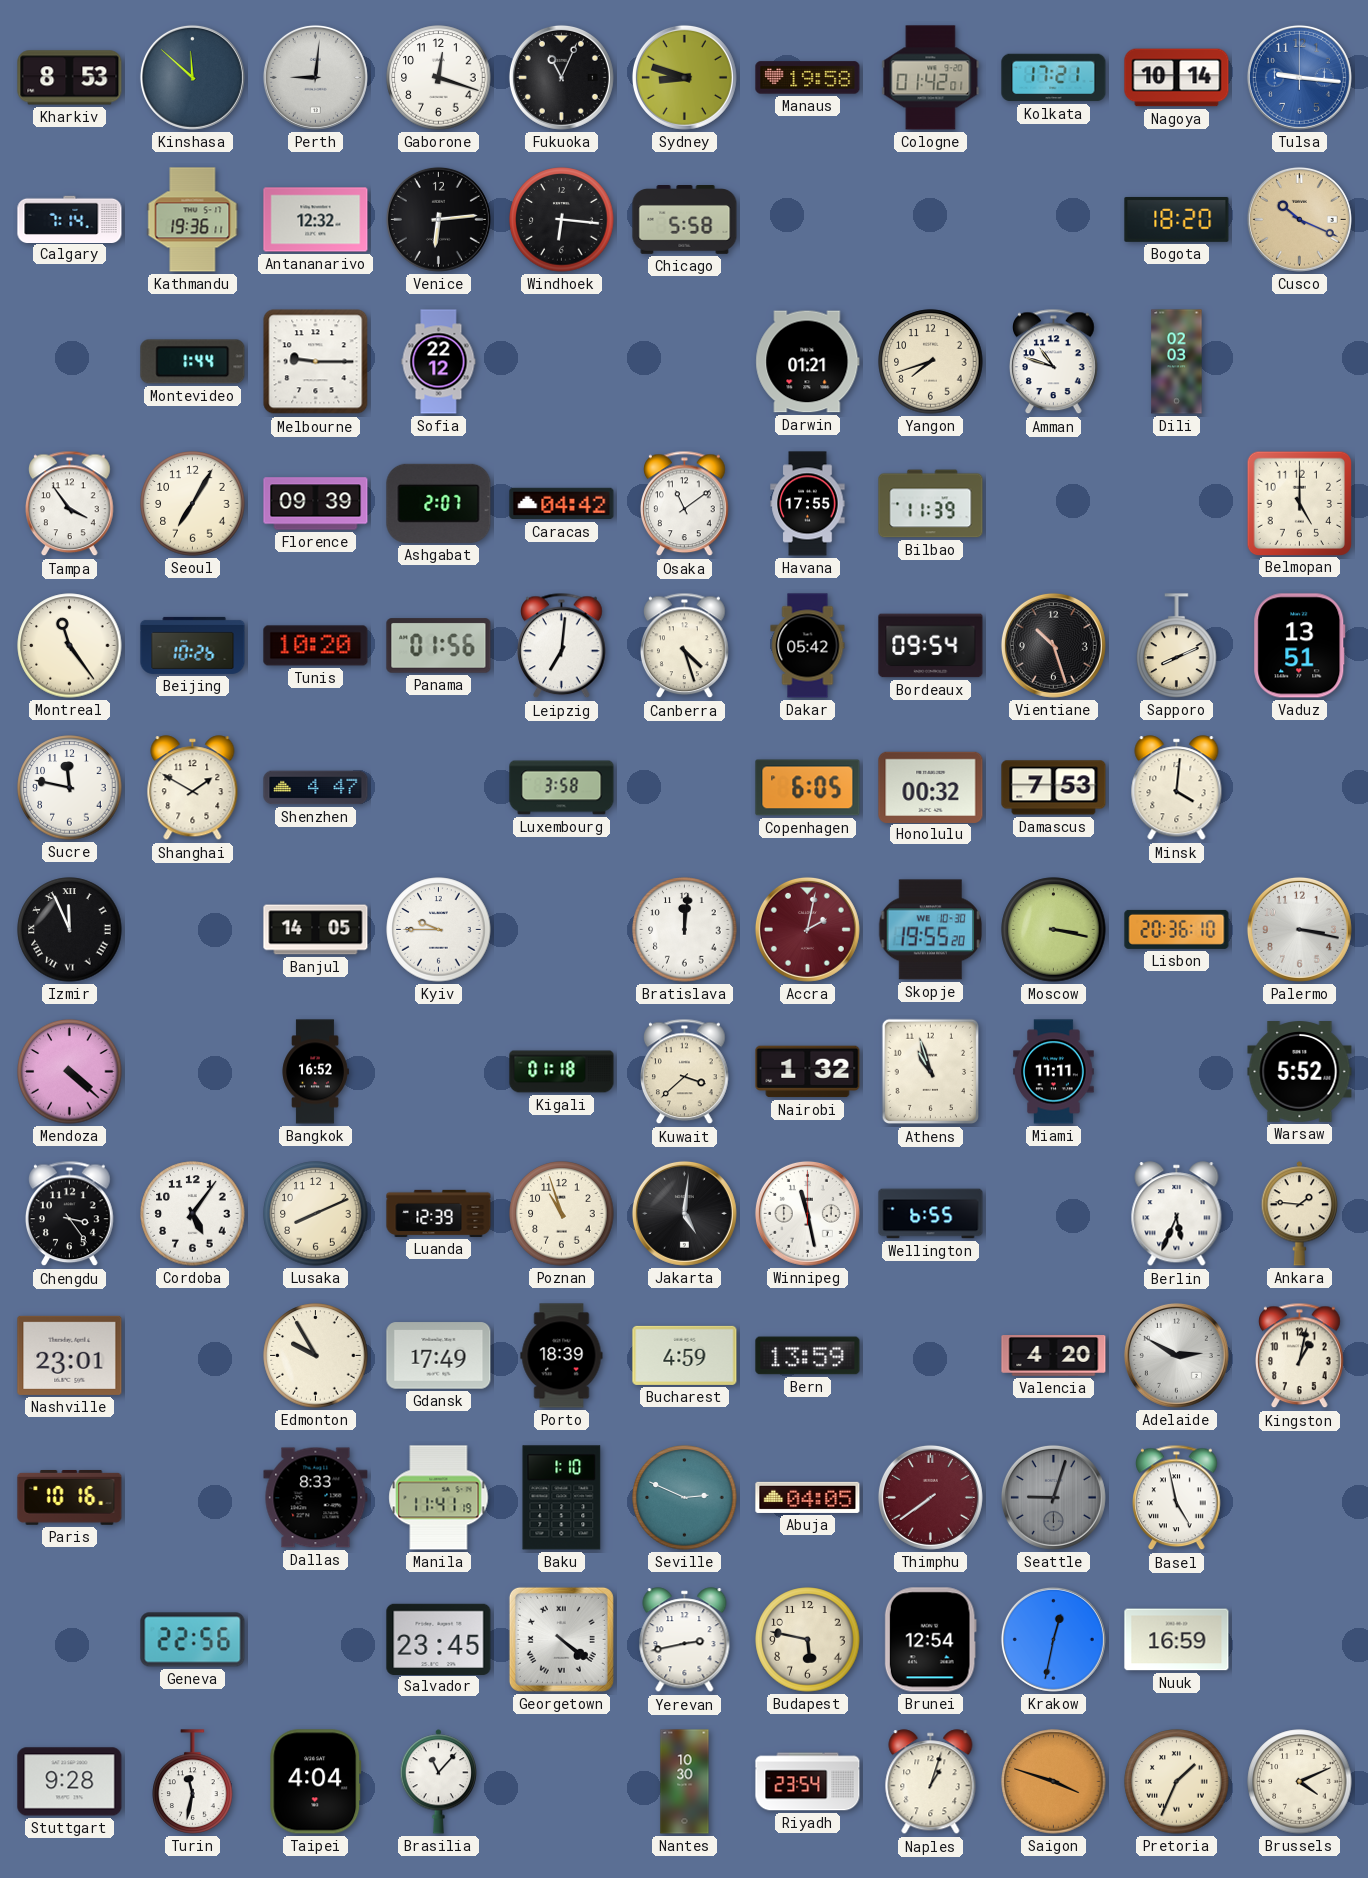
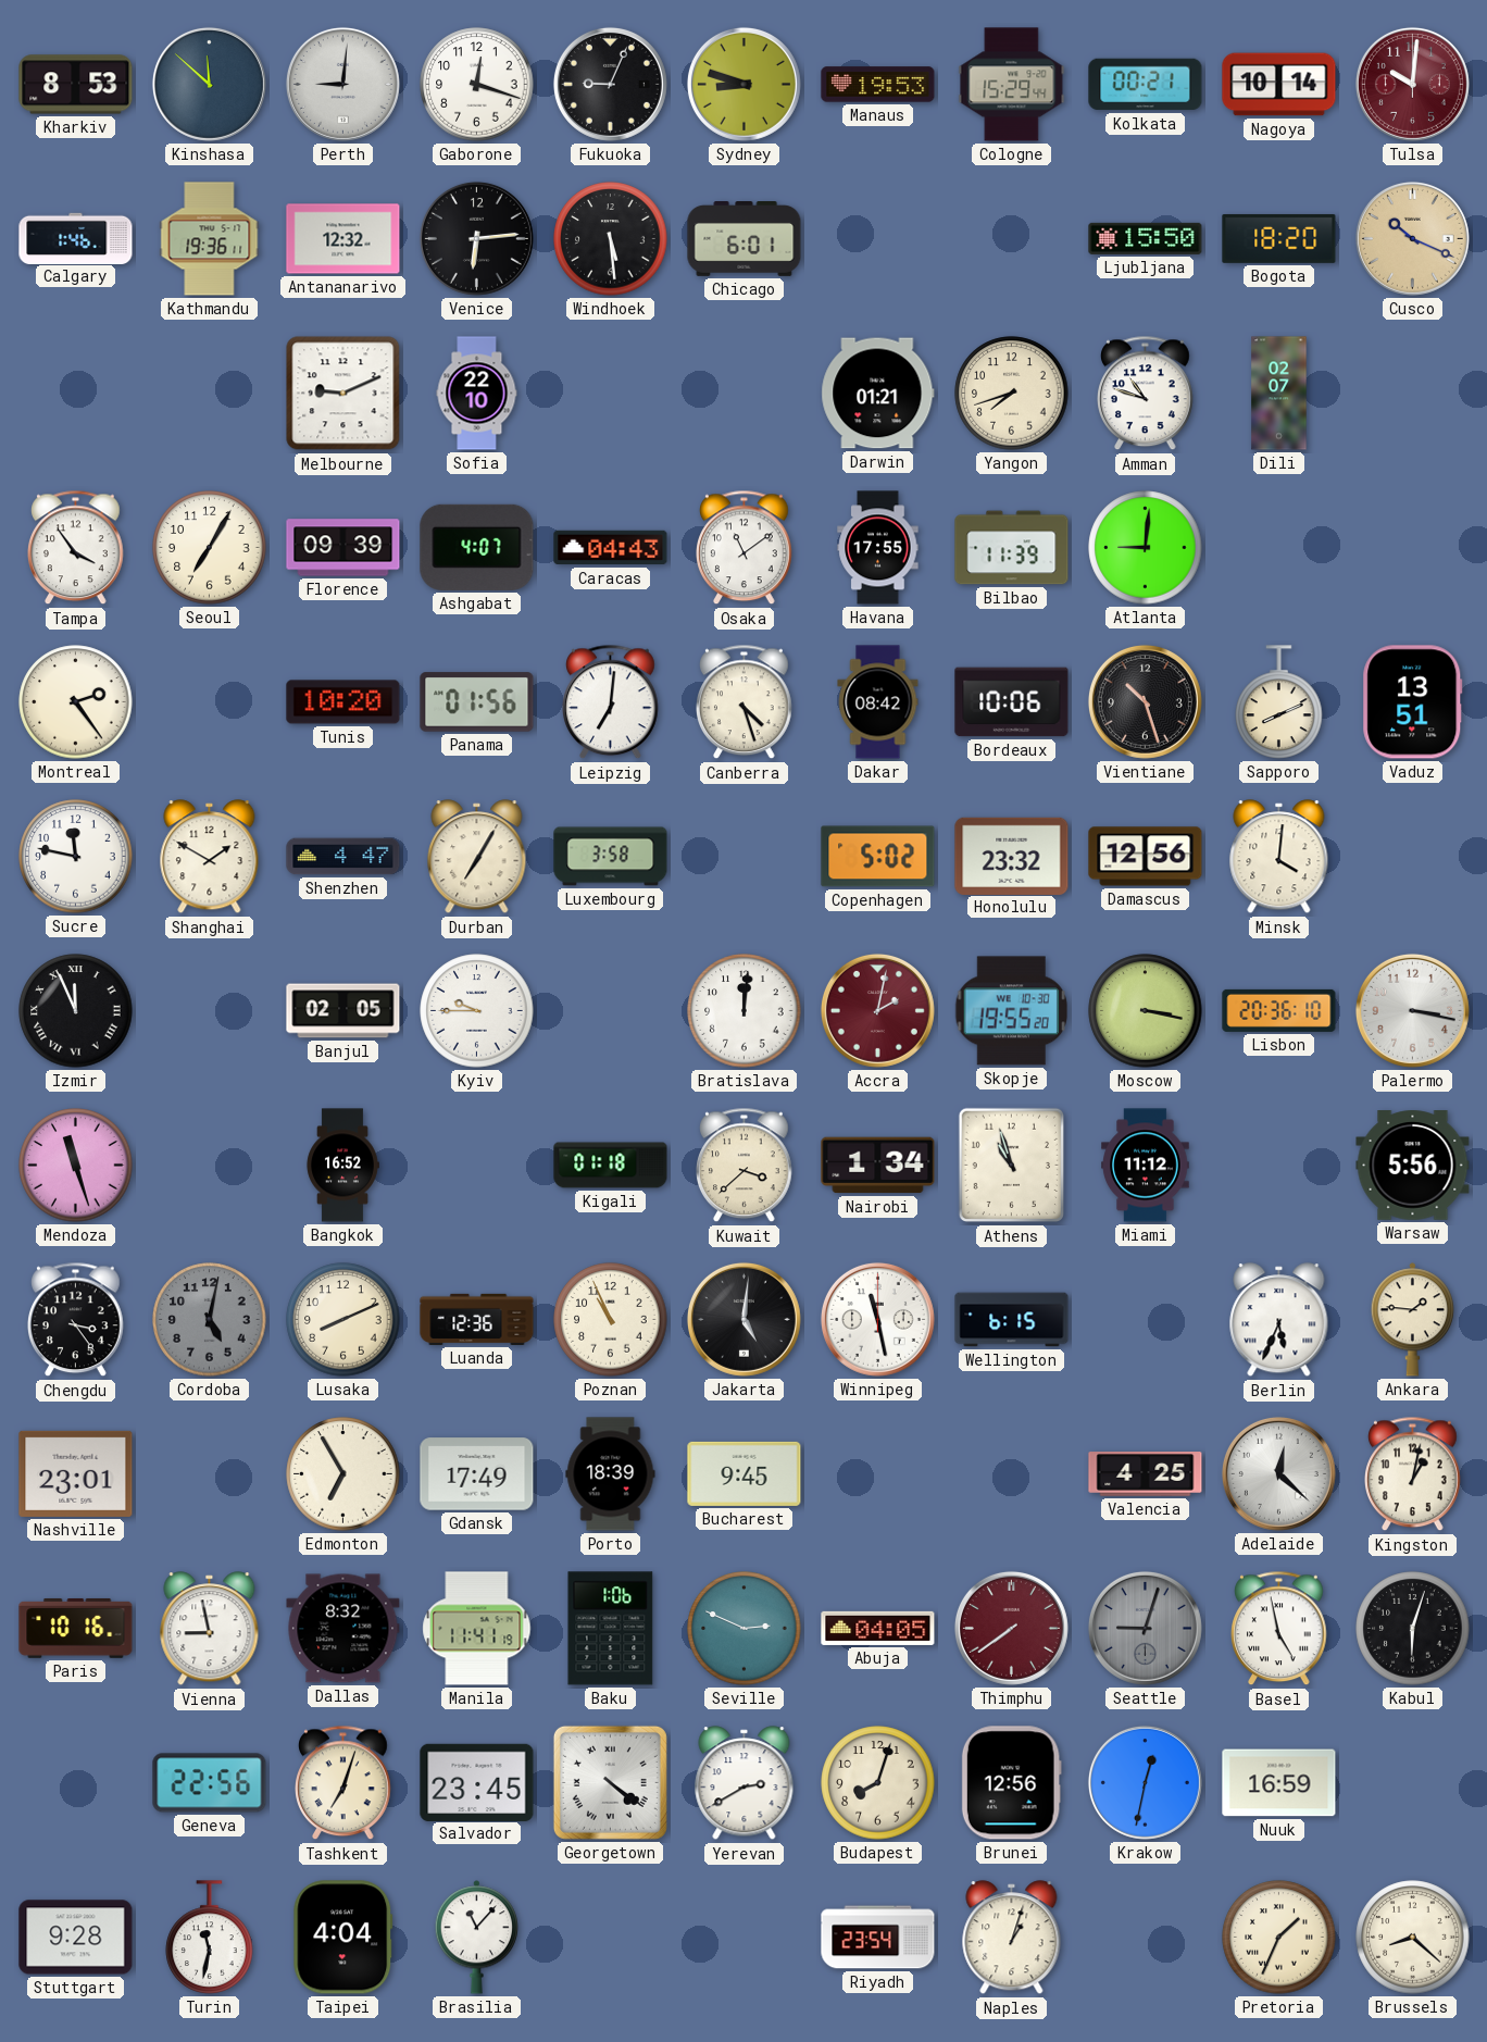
Fukuoka: 11:04 -> 9:04 (610, 84)
Manaus: 19:58 -> 19:53 (878, 85)
Cologne: 01:42 -> 15:29 (1012, 85)
Kolkata: 17:21 -> 00:21 (1146, 85)
Tulsa: 9:16 -> 10:01 (1412, 84)
Tulsa dial: blue -> burgundy (1412, 84)
Calgary: 7:14 -> 1:46 (76, 238)
Windhoek: 6:16 -> 5:29 (611, 239)
Chicago: 5:58 -> 6:01 (745, 239)
Ljubljana: none -> 15:50 (1146, 238)
Montevideo: 1:44 -> none (193, 362)
Melbourne: 9:15 -> 9:11 (343, 394)
Sofia: 22:12 -> 22:10 (477, 394)
Dili: 02:03 -> 02:07 (1279, 394)
Ashgabat: 2:07 -> 4:07 (477, 547)
Caracas: 04:42 -> 04:43 (611, 548)
Atlanta: none -> 9:01 (1146, 548)
Belmopan: 5:00 -> none (1299, 503)
Montreal: 11:24 -> 2:24 (76, 702)
Beijing: 10:26 -> none (193, 645)
Dakar: 05:42 -> 08:42 (878, 702)
Bordeaux: 09:54 -> 10:06 (1012, 702)
Durban: none -> 7:05 (477, 857)
Copenhagen: 6:05 -> 5:02 (878, 857)
Honolulu: 00:32 -> 23:32 (1012, 856)
Damascus: 7:53 -> 12:56 (1146, 857)
Banjul: 14:05 -> 02:05 (343, 1011)
Mendoza: 4:22 -> 11:27 (76, 1166)
Nairobi: 1:32 -> 1:34 (878, 1166)
Miami: 11:11 -> 11:12 (1146, 1166)
Warsaw: 5:52 -> 5:56 (1413, 1166)
Cordoba: 5:06 -> 5:02 (210, 1320)
Cordoba dial: white -> grey (210, 1320)
Luanda: 12:39 -> 12:36 (477, 1319)
Poznan: 10:57 -> 10:56 (611, 1320)
Wellington: 6:55 -> 6:15 (1012, 1320)
Edmonton: 9:55 -> 6:55 (343, 1474)
Bucharest: 4:59 -> 9:45 (745, 1473)
Bern: 13:59 -> none (808, 1356)
Valencia: 4:20 -> 4:25 (1146, 1474)
Adelaide: 2:50 -> 12:22 (1278, 1473)
Vienna: none -> 8:58 (210, 1629)
Dallas: 8:33 -> 8:32 (343, 1629)
Baku: 1:10 -> 1:06 (611, 1629)
Kabul: none -> 6:03 (1413, 1629)
Tashkent: none -> 7:03 (343, 1783)
Yerevan: 2:43 -> 2:40 (745, 1783)
Budapest: 5:47 -> 8:03 (878, 1783)
Brunei: 12:54 -> 12:56 (1011, 1783)
Nantes: 10:30 -> none (685, 1782)
Saigon: 3:48 -> none (1054, 1782)
Brussels: 4:11 -> 8:22 (1413, 1938)
